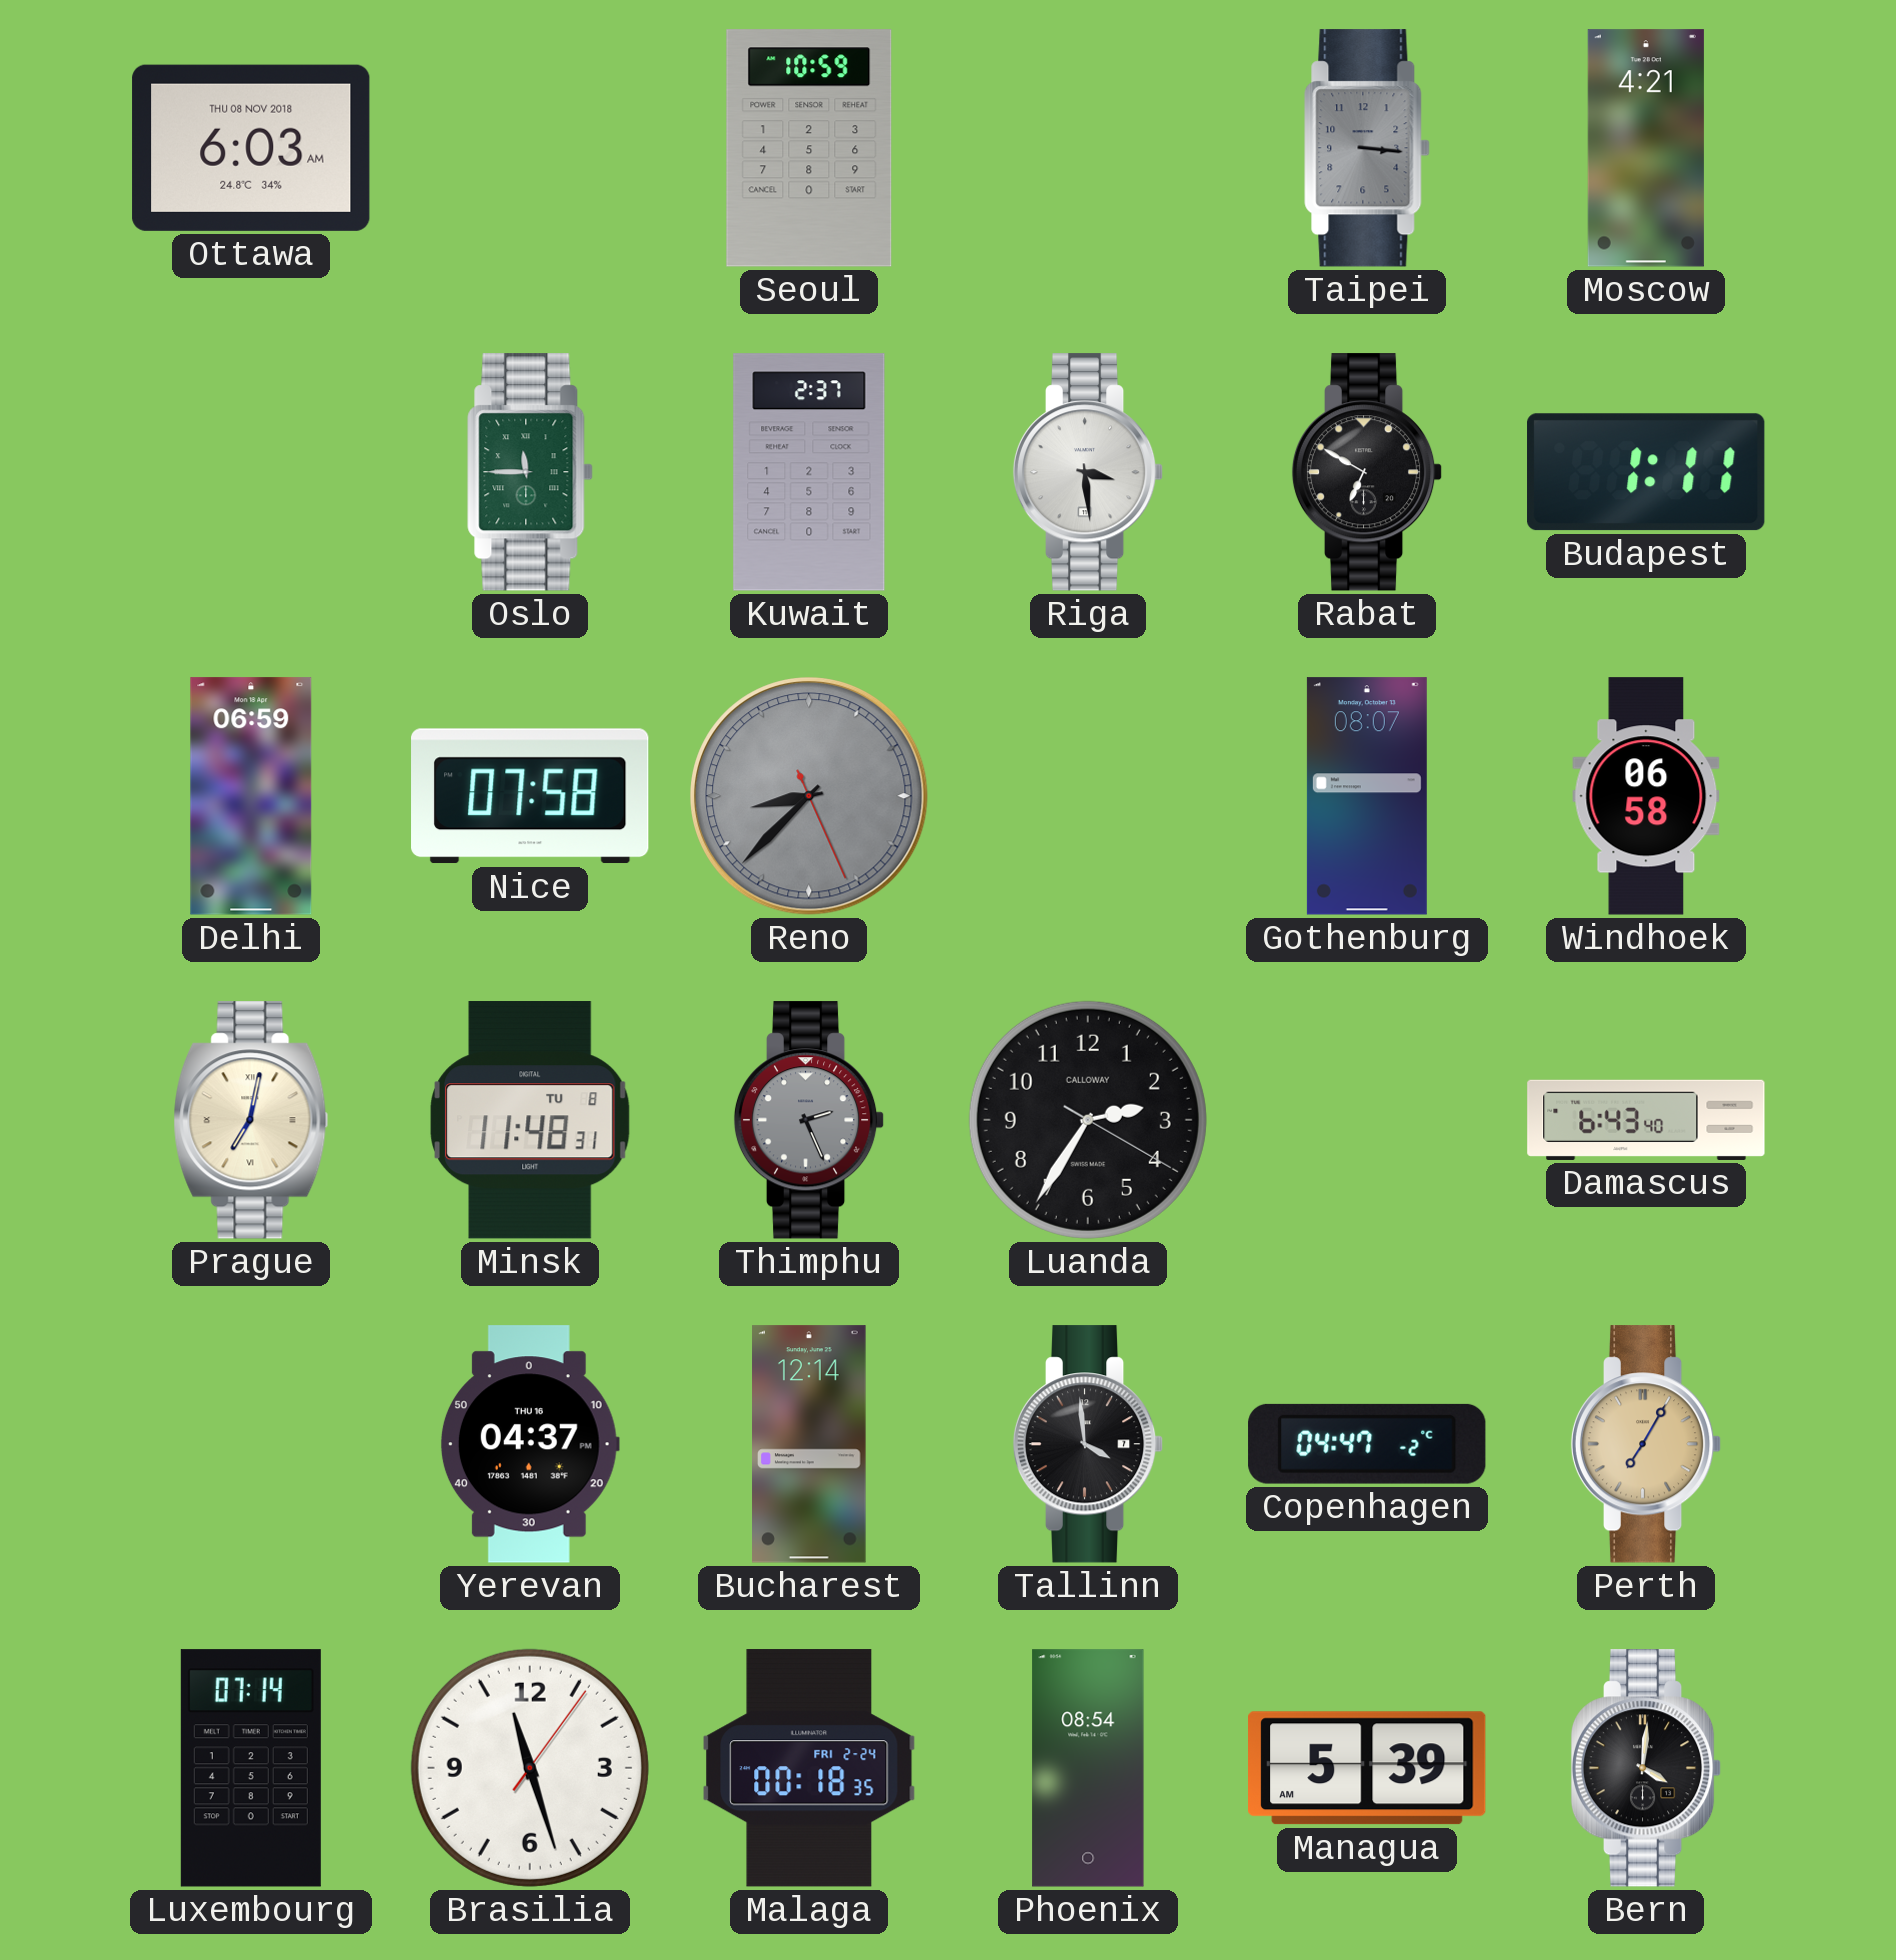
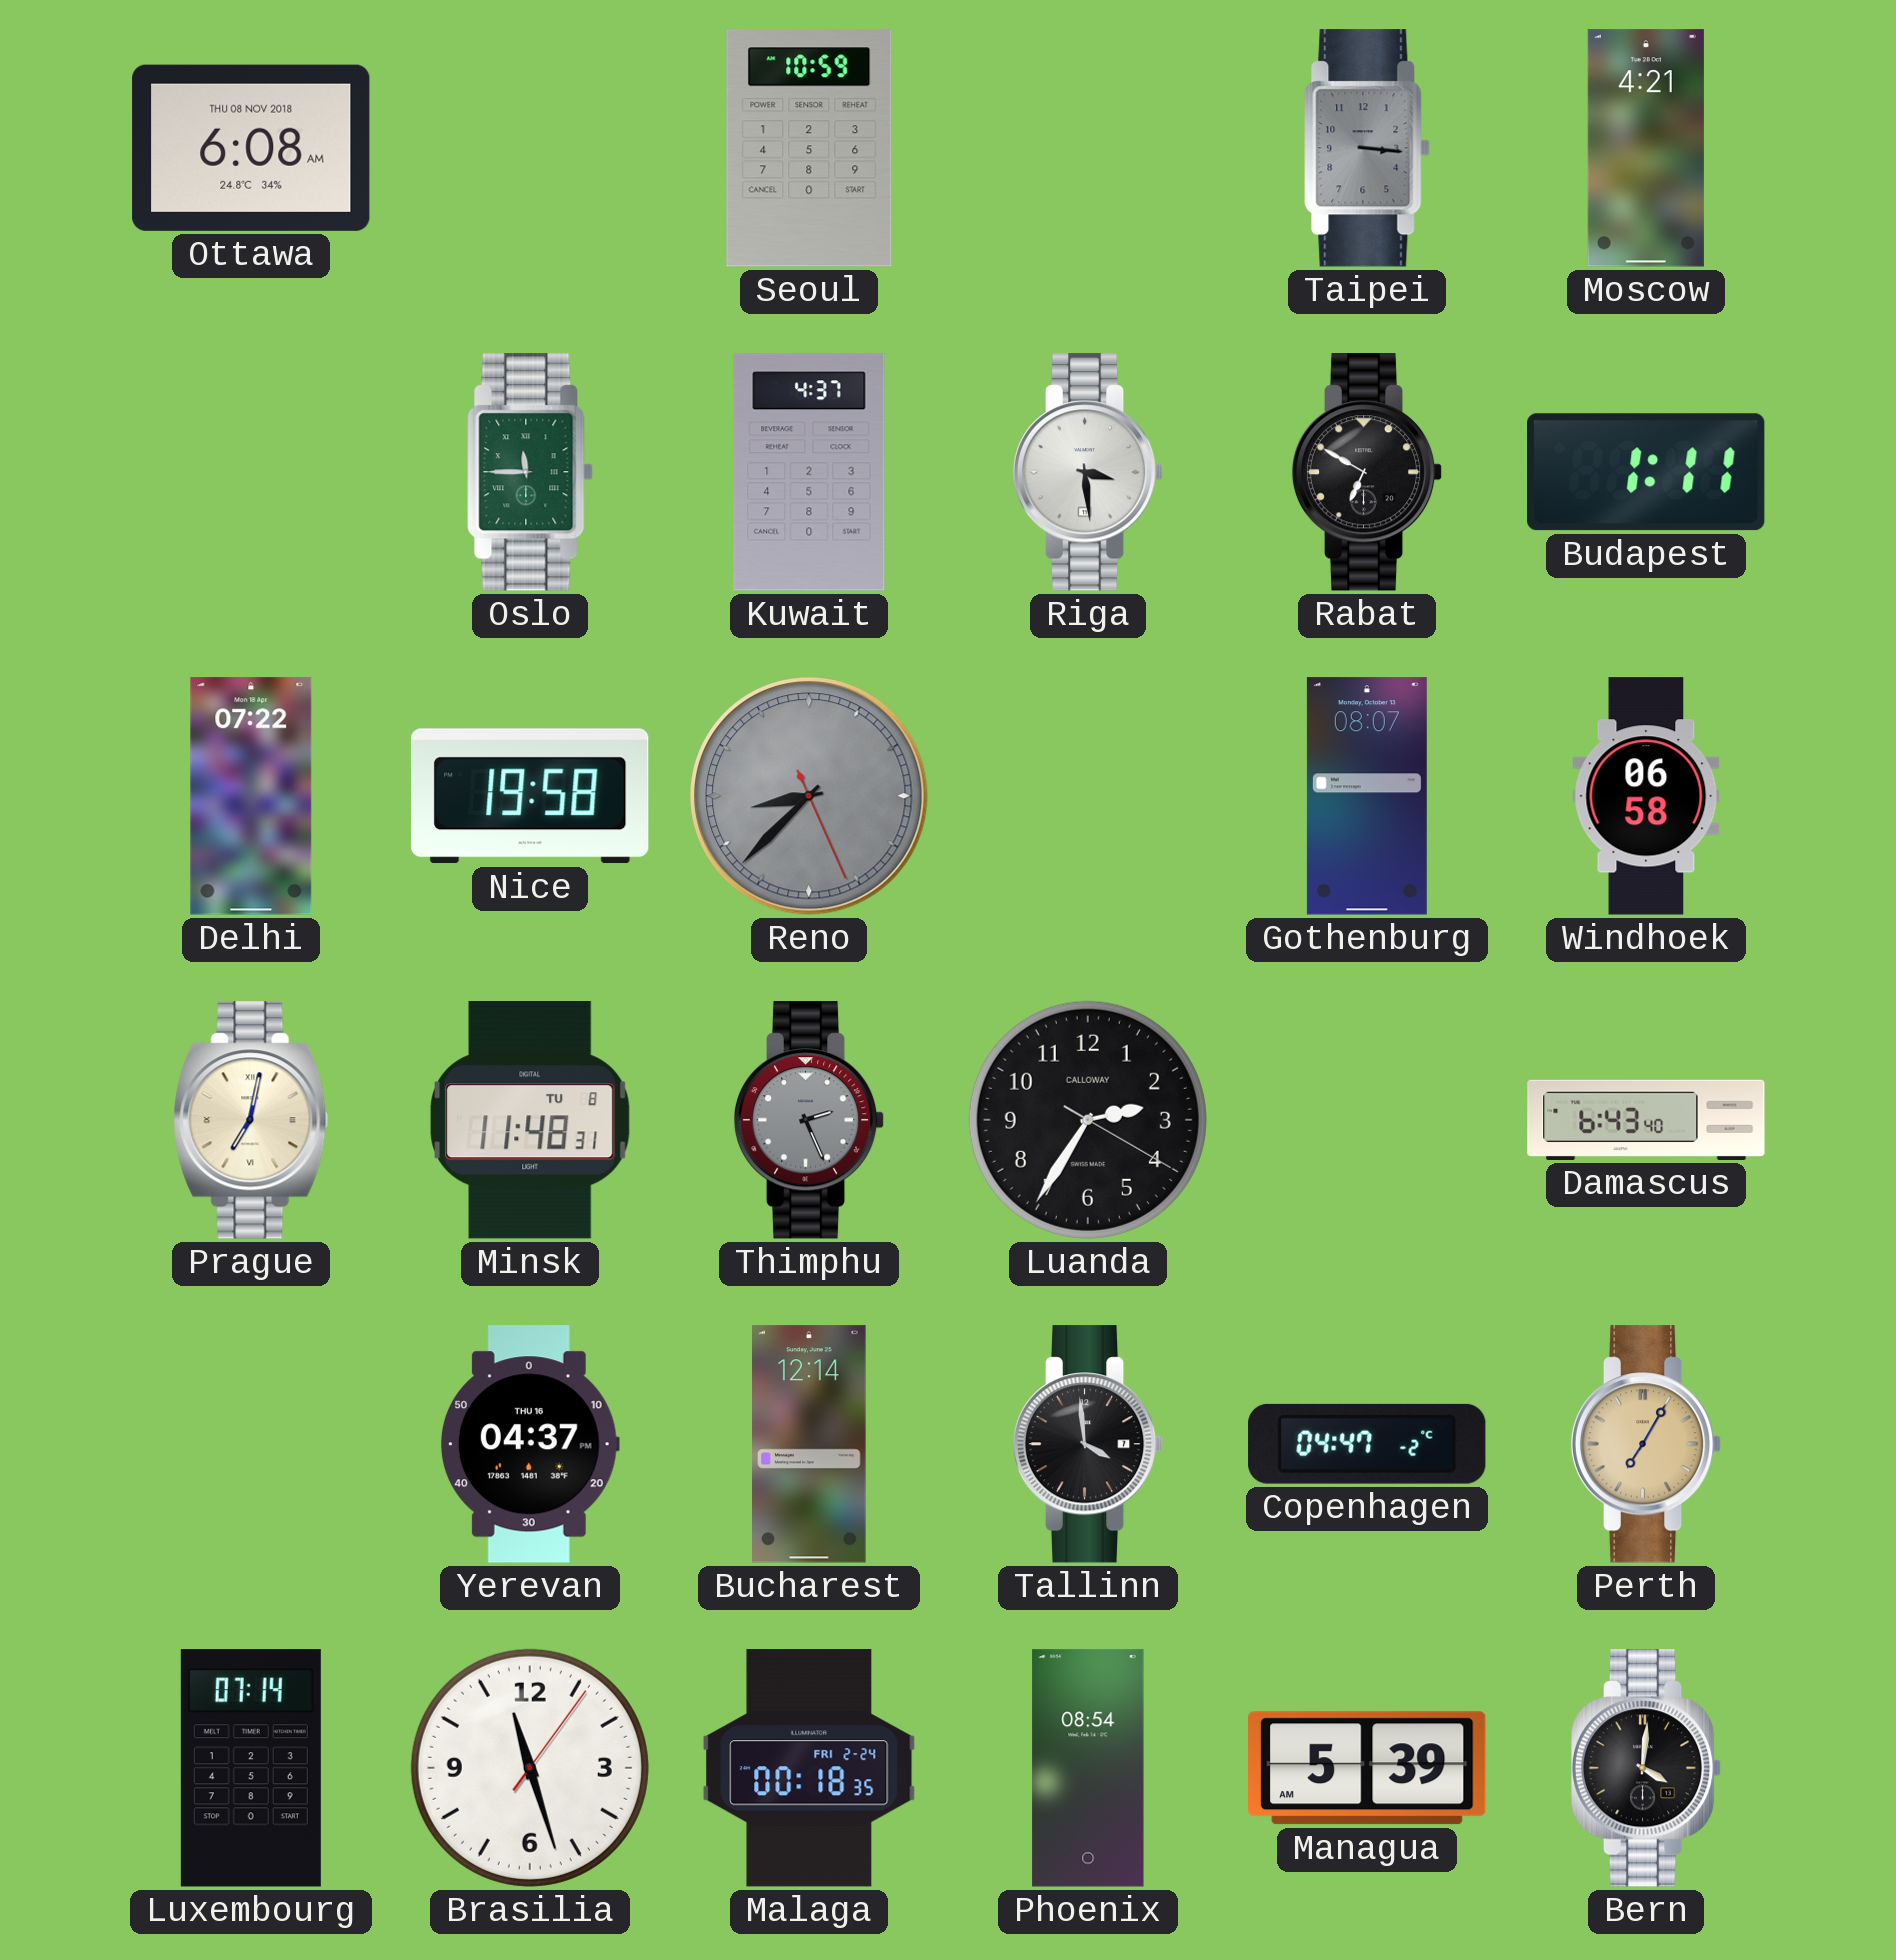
Ottawa: 6:03 -> 6:08 (251, 148)
Kuwait: 2:37 -> 4:37 (809, 472)
Delhi: 06:59 -> 07:22 (251, 796)
Nice: 07:58 -> 19:58 (530, 796)
